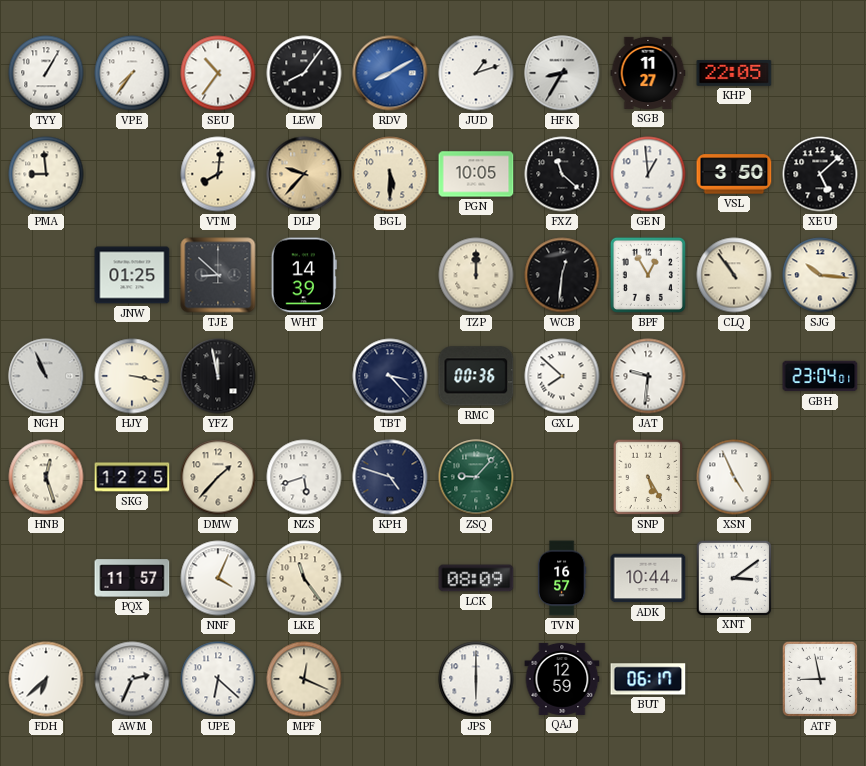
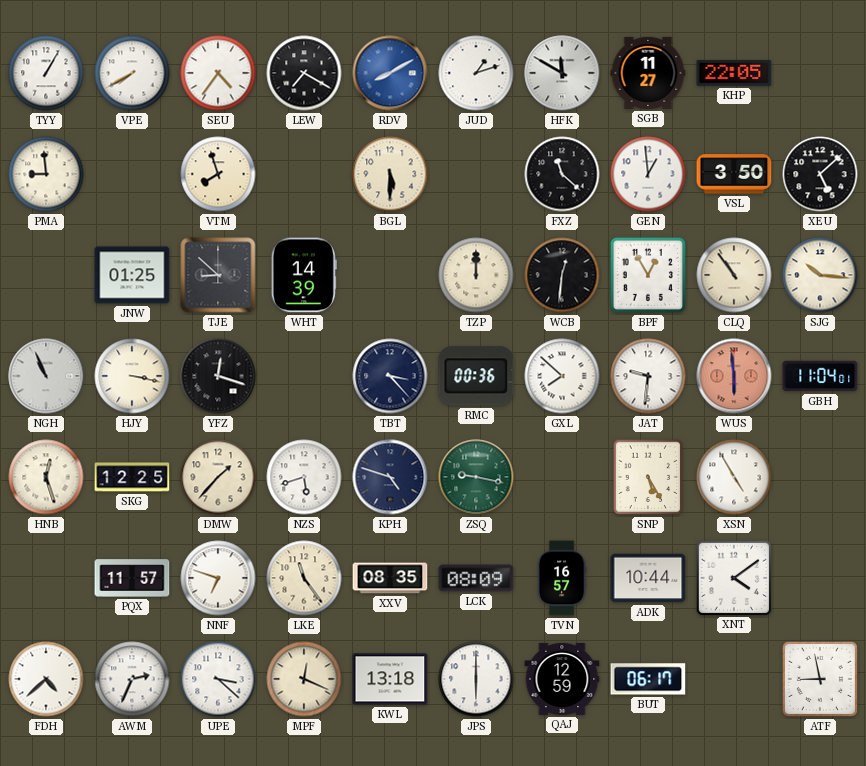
VPE: 7:36 -> 7:40 (132, 73)
SEU: 10:36 -> 4:36 (218, 73)
LEW: 8:06 -> 7:20 (304, 73)
HFK: 8:35 -> 11:50 (562, 73)
VTM: 8:01 -> 7:57 (218, 174)
DLP: 9:37 -> none (304, 174)
PGN: 10:05 -> none (476, 174)
YFZ: 11:58 -> 12:18 (218, 376)
WUS: none -> 5:59 (734, 376)
GBH: 23:04 -> 11:04 (820, 376)
ZSQ: 9:07 -> 9:17 (476, 477)
XSN: 4:56 -> 4:55 (734, 477)
NNF: 4:04 -> 6:48 (218, 578)
XXV: none -> 08:35 (390, 578)
XNT: 3:09 -> 4:09 (733, 577)
FDH: 6:38 -> 4:38 (46, 679)
UPE: 6:22 -> 3:22 (218, 679)
KWL: none -> 13:18 (390, 679)
